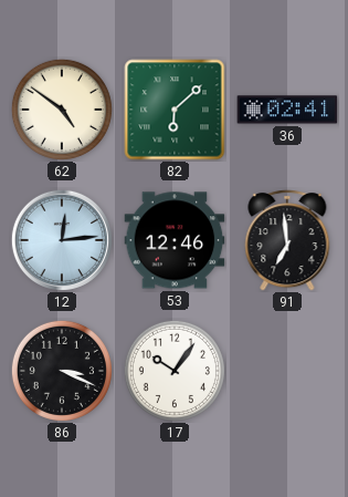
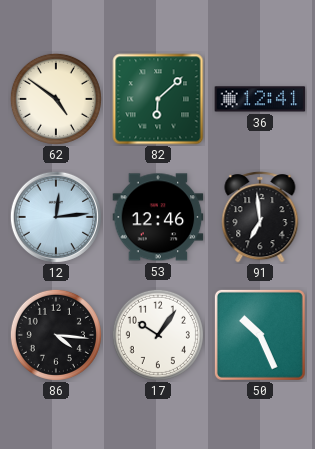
36: 02:41 -> 12:41 (260, 99)
86: 3:19 -> 4:16 (56, 335)
50: none -> 10:26 (260, 335)
